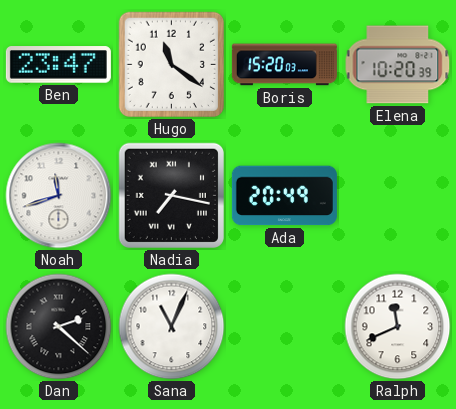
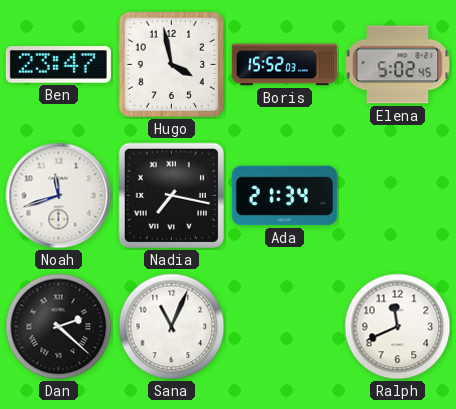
Hugo: 11:21 -> 3:58 (171, 64)
Boris: 15:20 -> 15:52 (284, 65)
Elena: 10:20 -> 5:02 (398, 65)
Ada: 20:49 -> 21:34 (284, 196)
